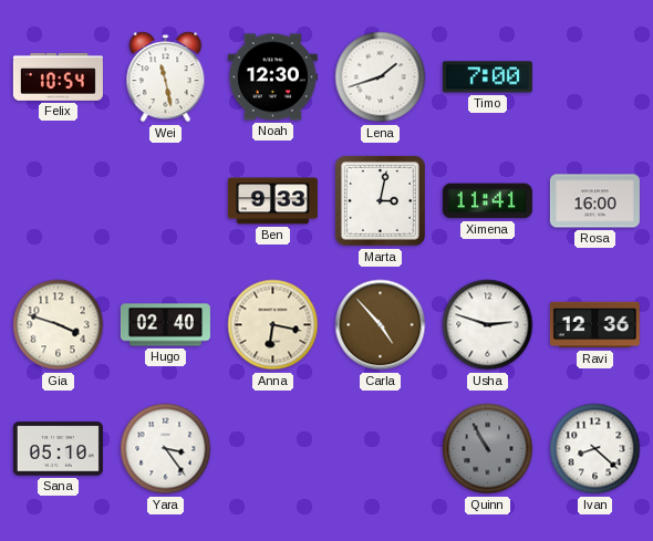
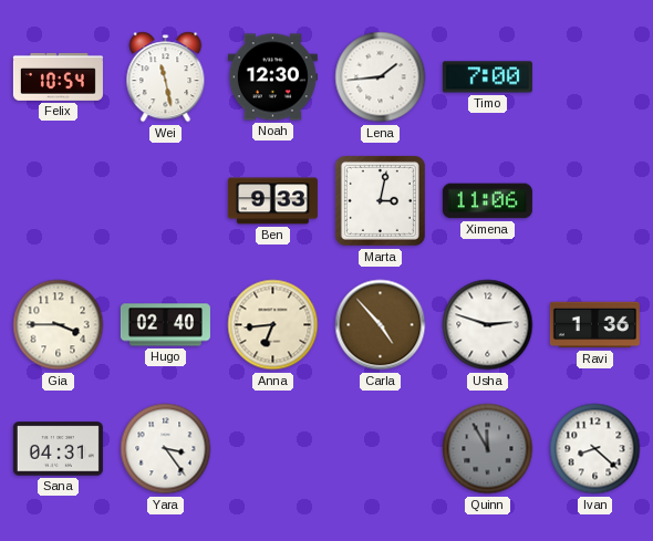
Lena: 1:42 -> 1:44 (381, 77)
Ximena: 11:41 -> 11:06 (487, 201)
Rosa: 16:00 -> none (594, 201)
Gia: 3:48 -> 3:45 (59, 325)
Anna: 6:17 -> 6:44 (273, 325)
Ravi: 12:36 -> 1:36 (594, 325)
Sana: 05:10 -> 04:31 (58, 449)
Quinn: 10:55 -> 11:55 (488, 449)
